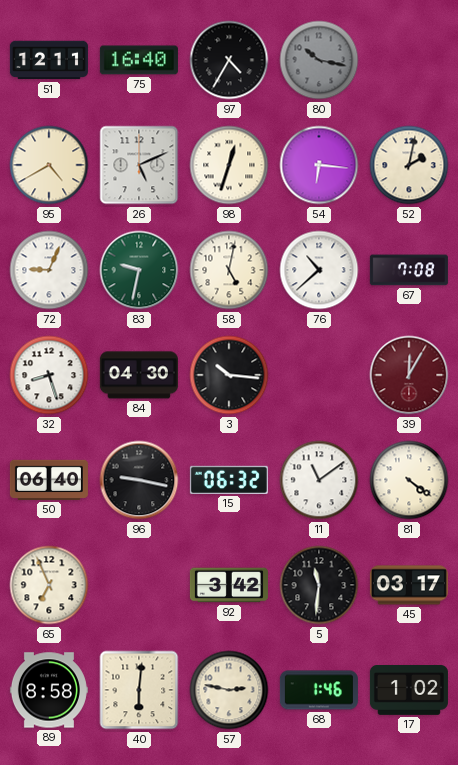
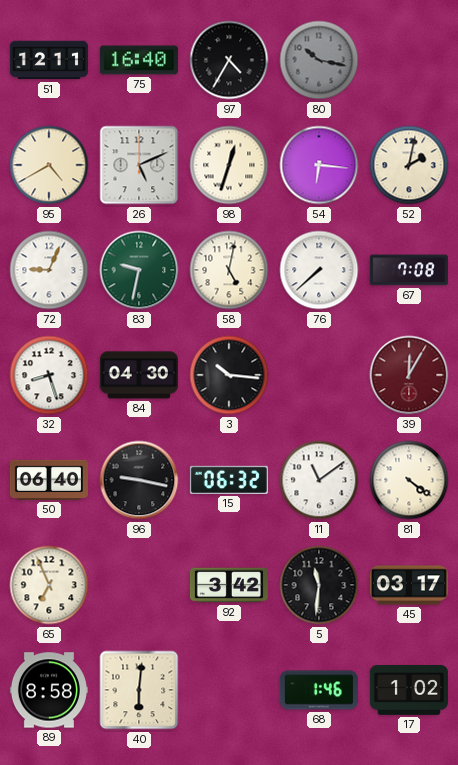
76: 10:38 -> 7:38 (319, 270)
57: 2:47 -> none (229, 690)
